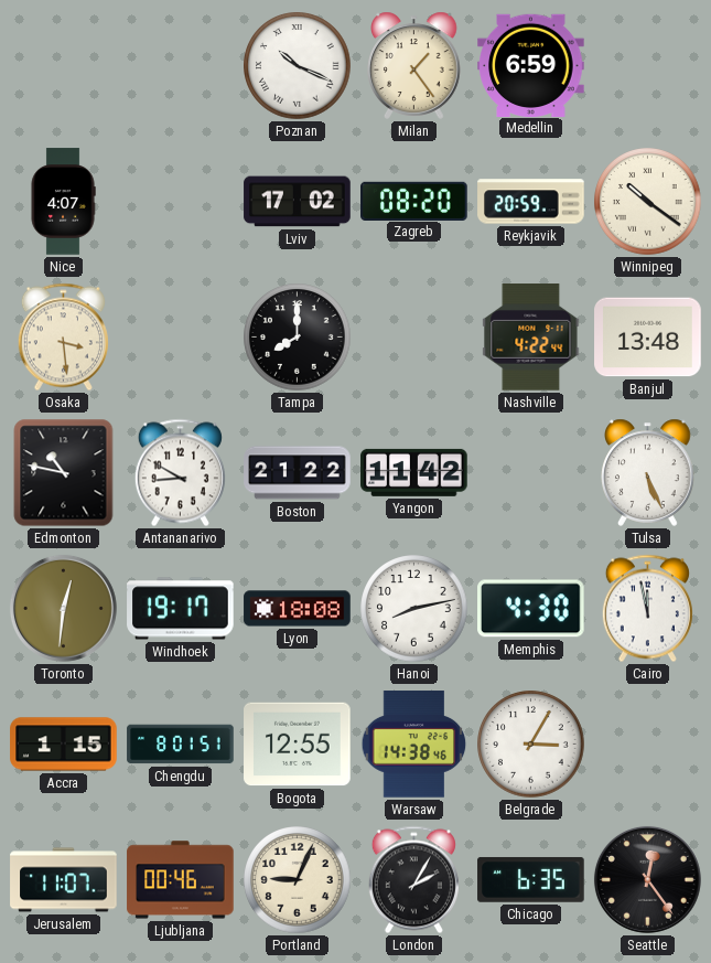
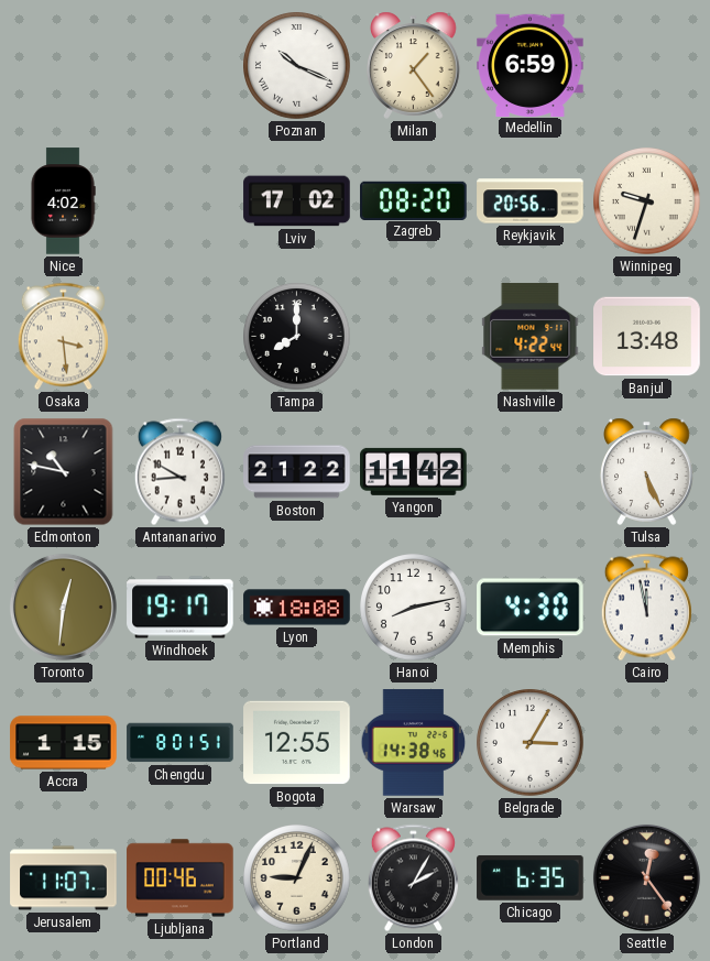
Nice: 4:07 -> 4:02 (63, 201)
Reykjavik: 20:59 -> 20:56 (531, 201)
Winnipeg: 10:21 -> 9:33 (647, 201)
